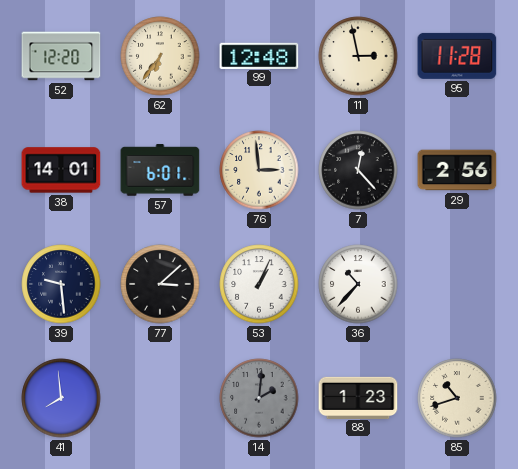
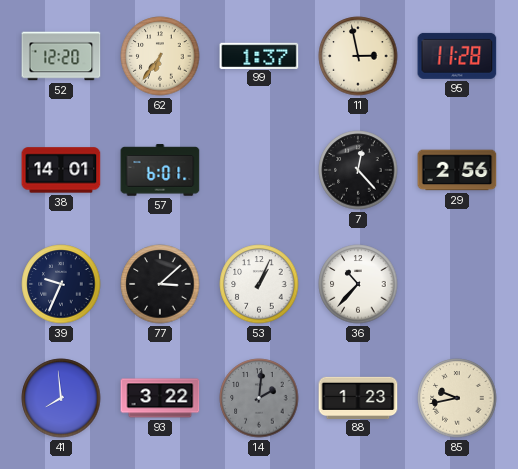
99: 12:48 -> 1:37 (259, 55)
76: 2:59 -> none (259, 170)
39: 9:29 -> 9:34 (61, 284)
93: none -> 3:22 (160, 398)
85: 10:42 -> 9:43 (457, 398)
